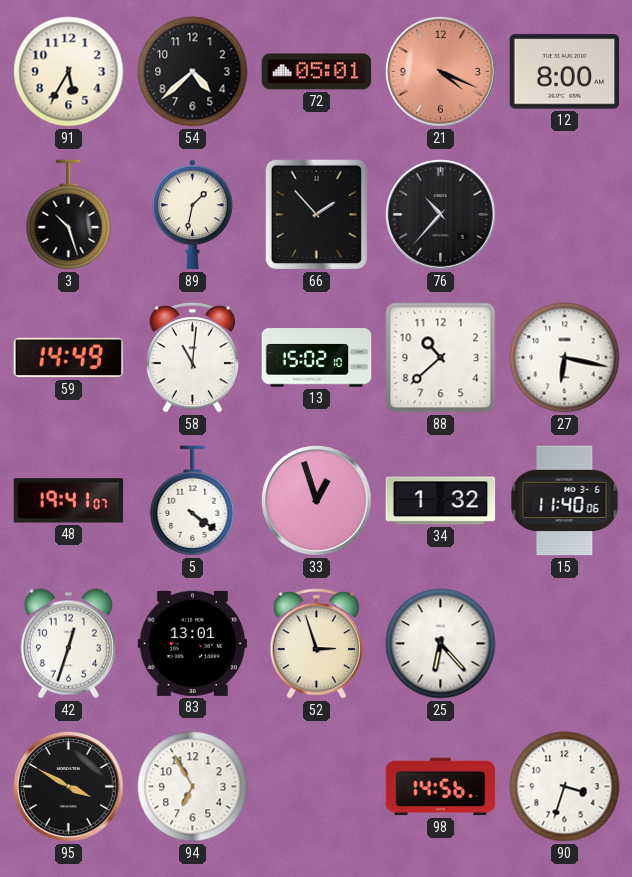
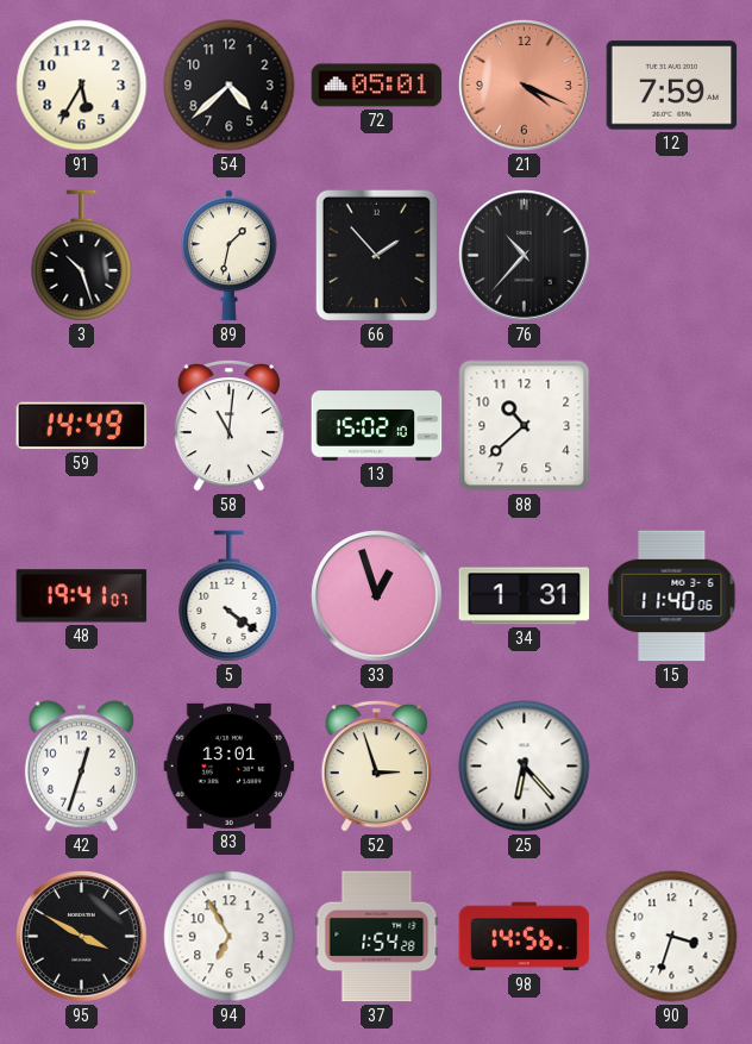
12: 8:00 -> 7:59 (672, 86)
27: 6:17 -> none (565, 358)
34: 1:32 -> 1:31 (525, 596)
37: none -> 1:54 (377, 937)
